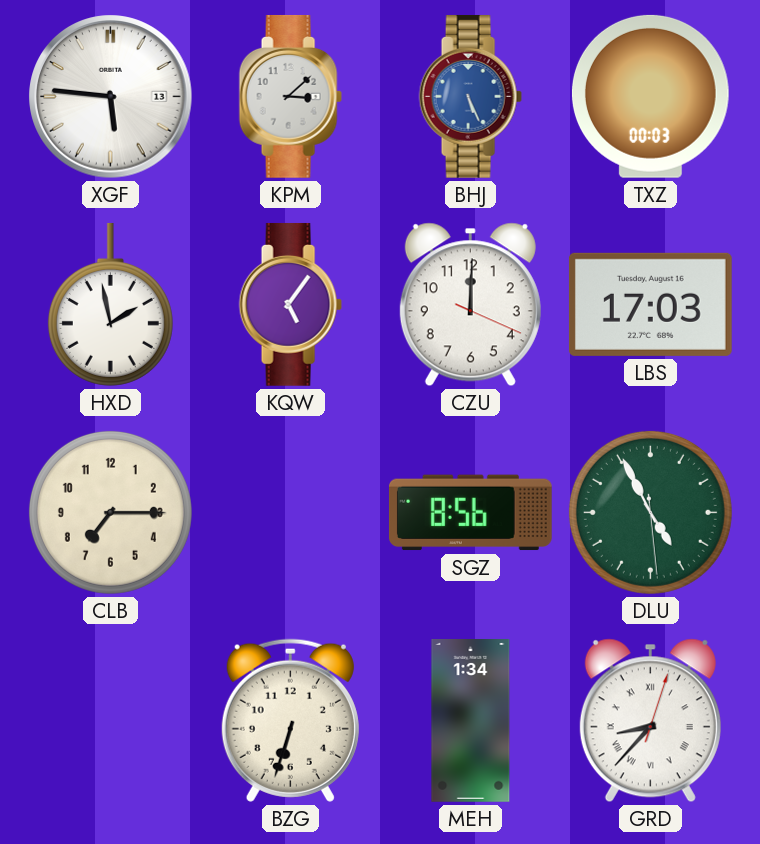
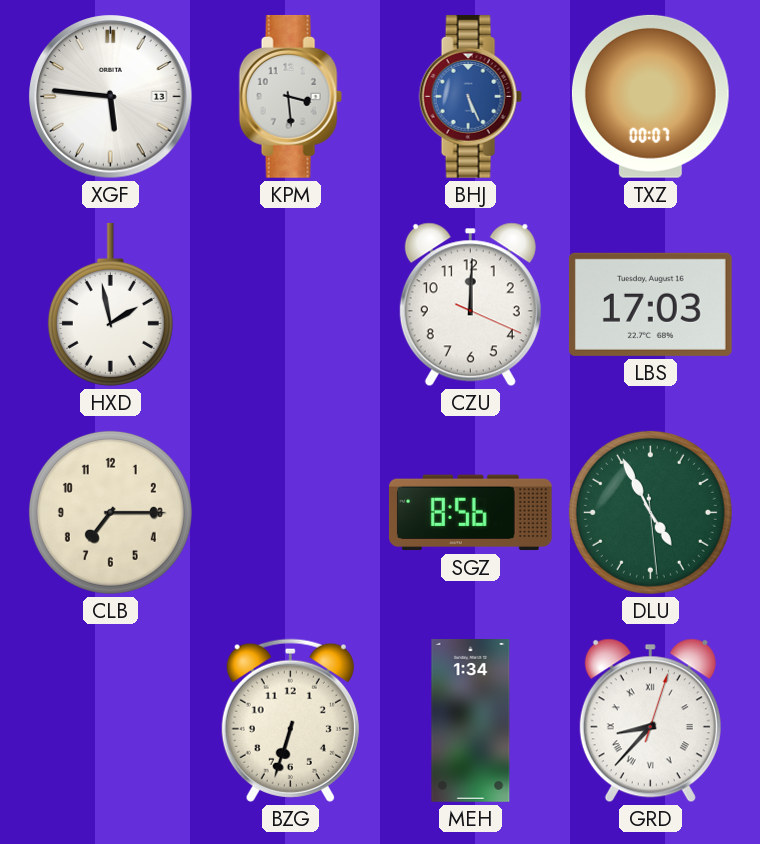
KPM: 3:08 -> 3:29 (290, 96)
TXZ: 00:03 -> 00:07 (650, 96)
KQW: 5:06 -> none (290, 304)
